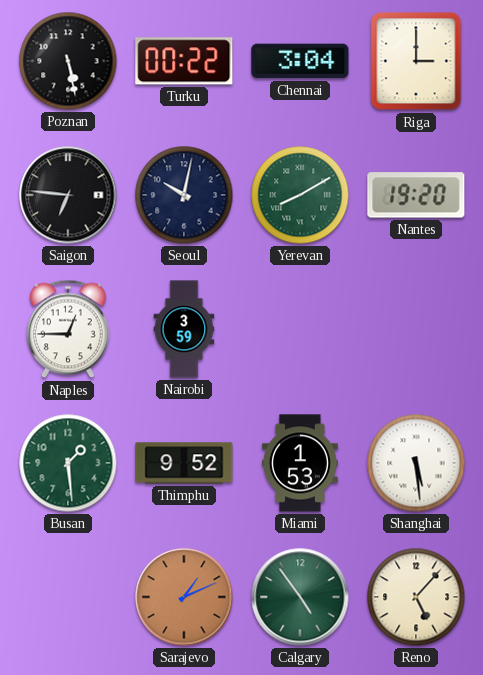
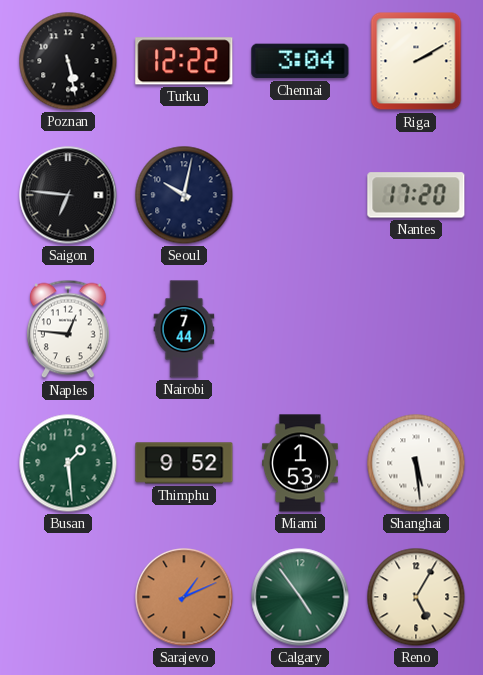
Turku: 00:22 -> 12:22 (184, 61)
Riga: 3:00 -> 2:10 (416, 61)
Yerevan: 8:10 -> none (300, 195)
Nantes: 19:20 -> 17:20 (416, 195)
Naples: 12:45 -> 12:46 (68, 329)
Nairobi: 3:59 -> 7:44 (184, 329)
Reno: 5:07 -> 5:05 (416, 597)
